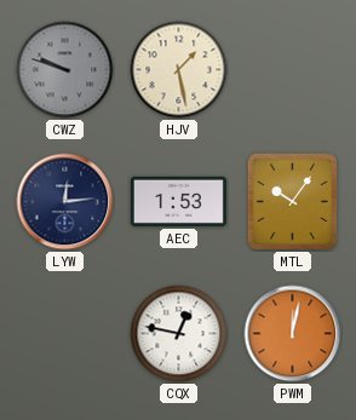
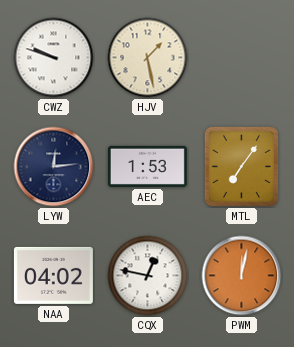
CWZ dial: grey -> white (54, 58)
MTL: 10:06 -> 7:06 (241, 166)
NAA: none -> 04:02 (53, 275)
